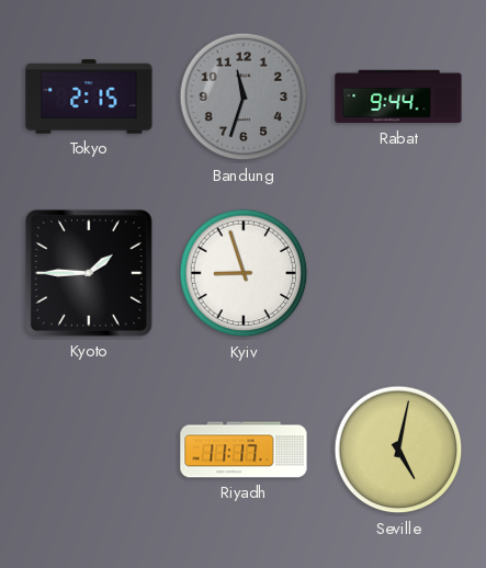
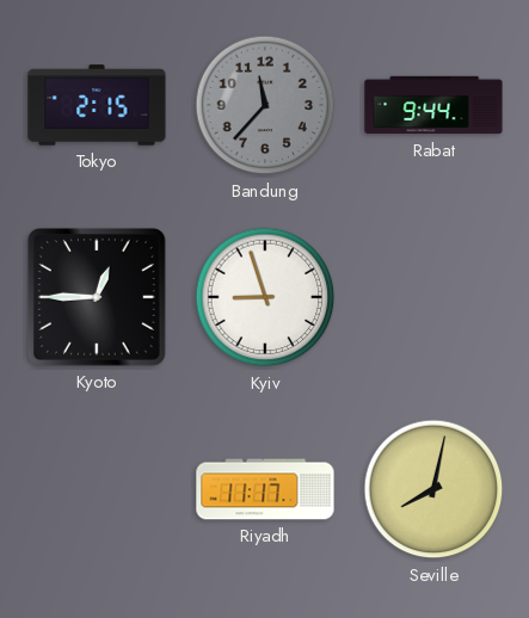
Bandung: 11:33 -> 11:37 (265, 105)
Kyoto: 1:45 -> 12:45 (97, 297)
Seville: 5:02 -> 8:02 (433, 489)
